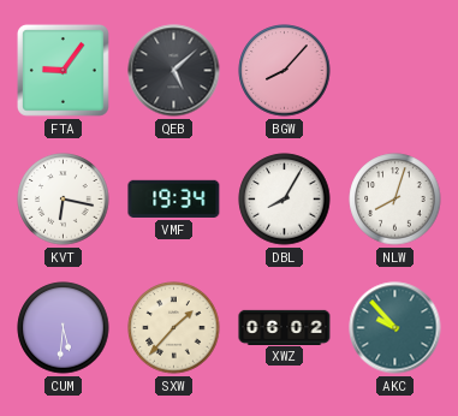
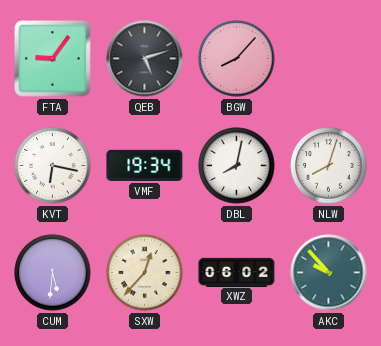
QEB: 5:08 -> 5:12 (145, 59)
DBL: 8:05 -> 8:02 (237, 166)
SXW: 1:37 -> 12:37 (145, 273)
